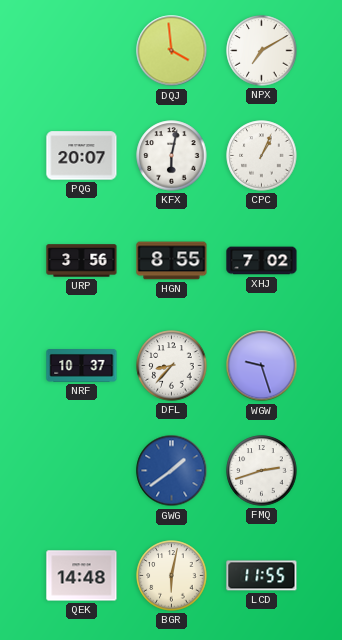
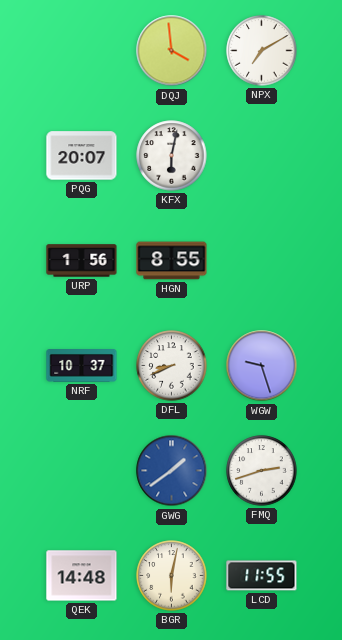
CPC: 1:04 -> none (262, 156)
URP: 3:56 -> 1:56 (82, 261)
XHJ: 7:02 -> none (262, 261)
DFL: 8:37 -> 8:41 (172, 366)
